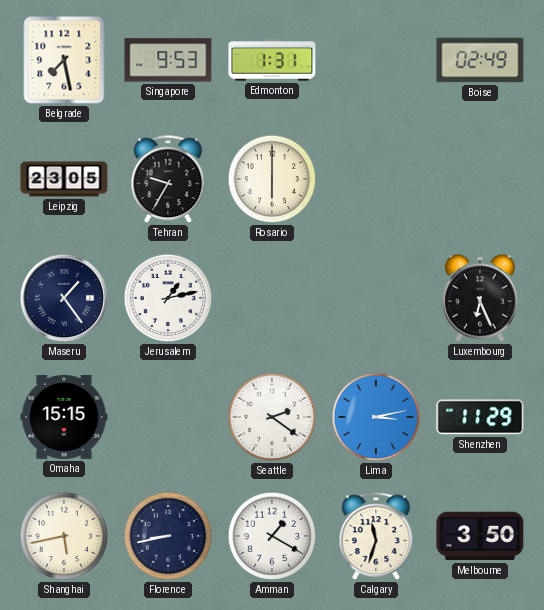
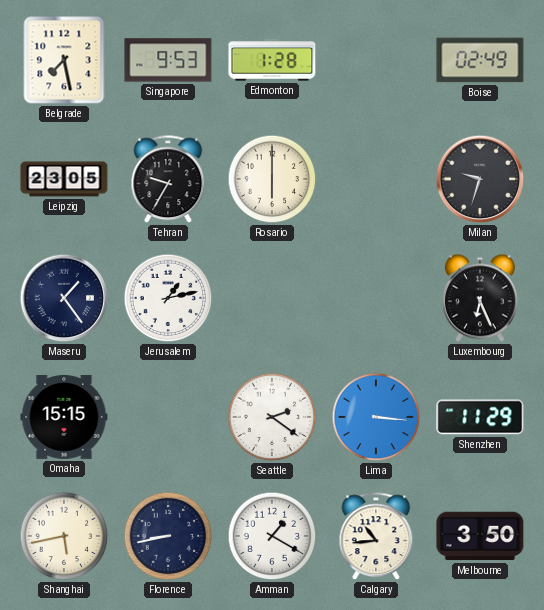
Edmonton: 1:31 -> 1:28 (272, 60)
Milan: none -> 9:33 (480, 179)
Lima: 3:13 -> 3:16 (376, 417)
Calgary: 11:33 -> 10:44 (376, 537)
